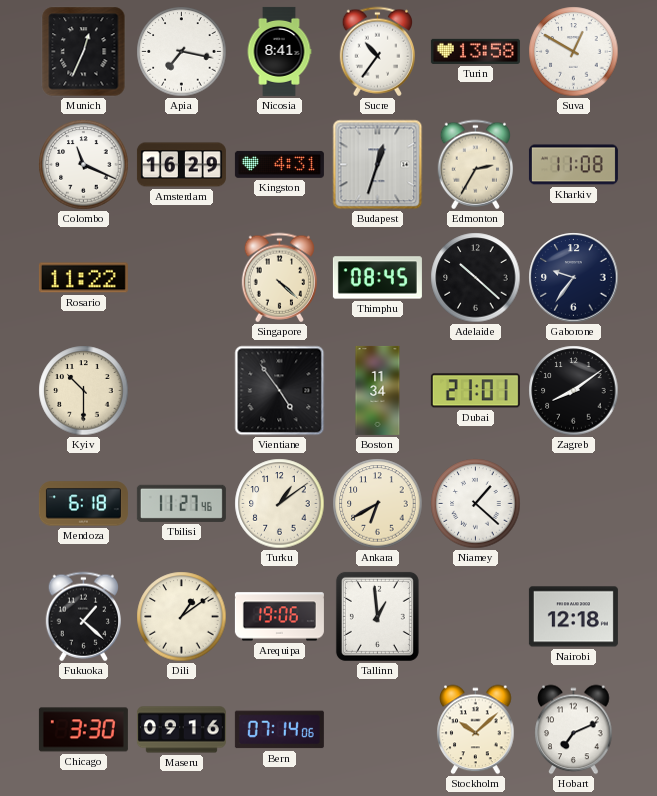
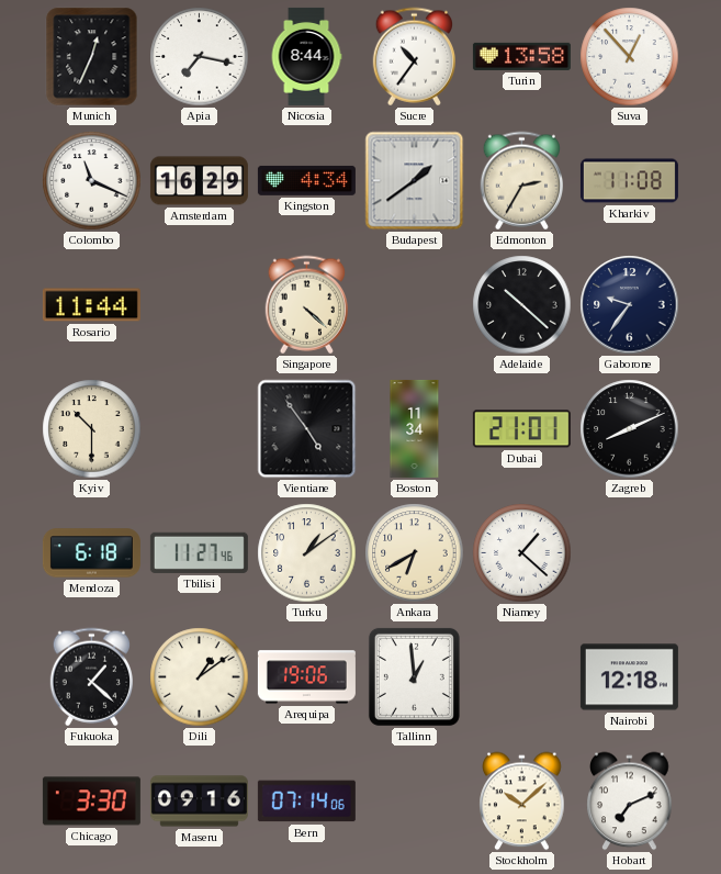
Nicosia: 8:41 -> 8:44 (306, 56)
Suva: 12:50 -> 12:53 (630, 57)
Kingston: 4:31 -> 4:34 (306, 180)
Budapest: 12:33 -> 1:39 (415, 181)
Rosario: 11:22 -> 11:44 (91, 305)
Thimphu: 08:45 -> none (377, 278)
Zagreb: 8:09 -> 8:11 (630, 429)
